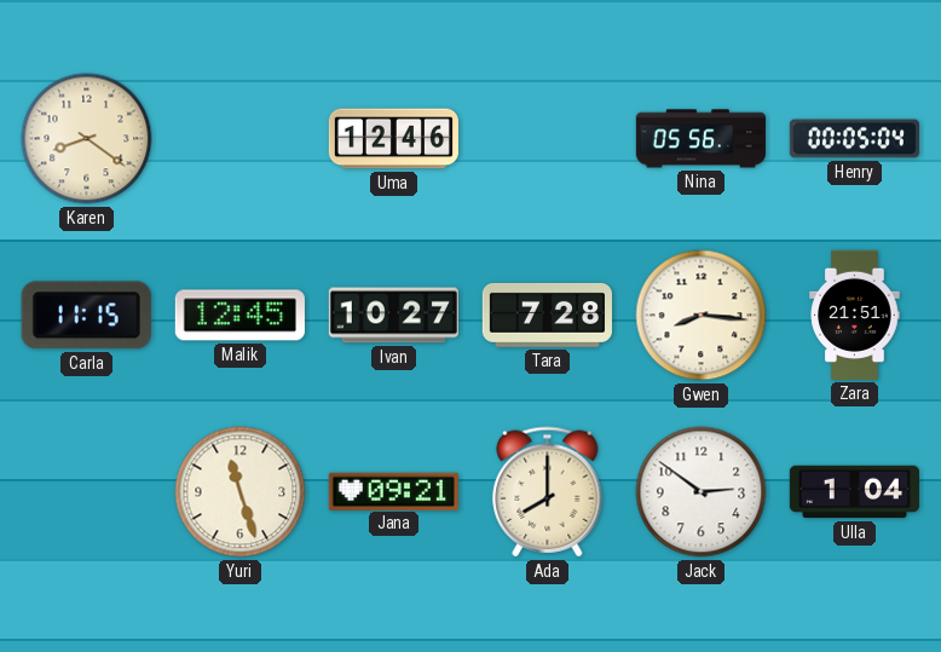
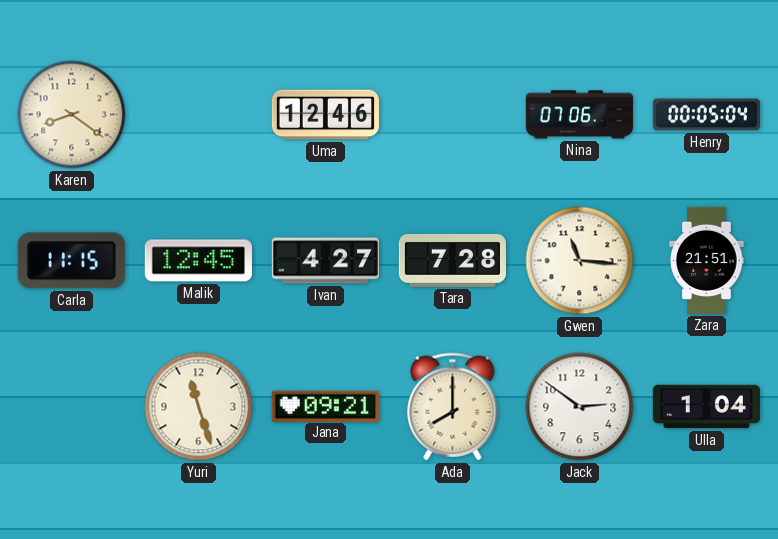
Nina: 05:56 -> 07:06 (579, 115)
Ivan: 10:27 -> 4:27 (325, 261)
Gwen: 8:16 -> 11:16 (580, 261)
